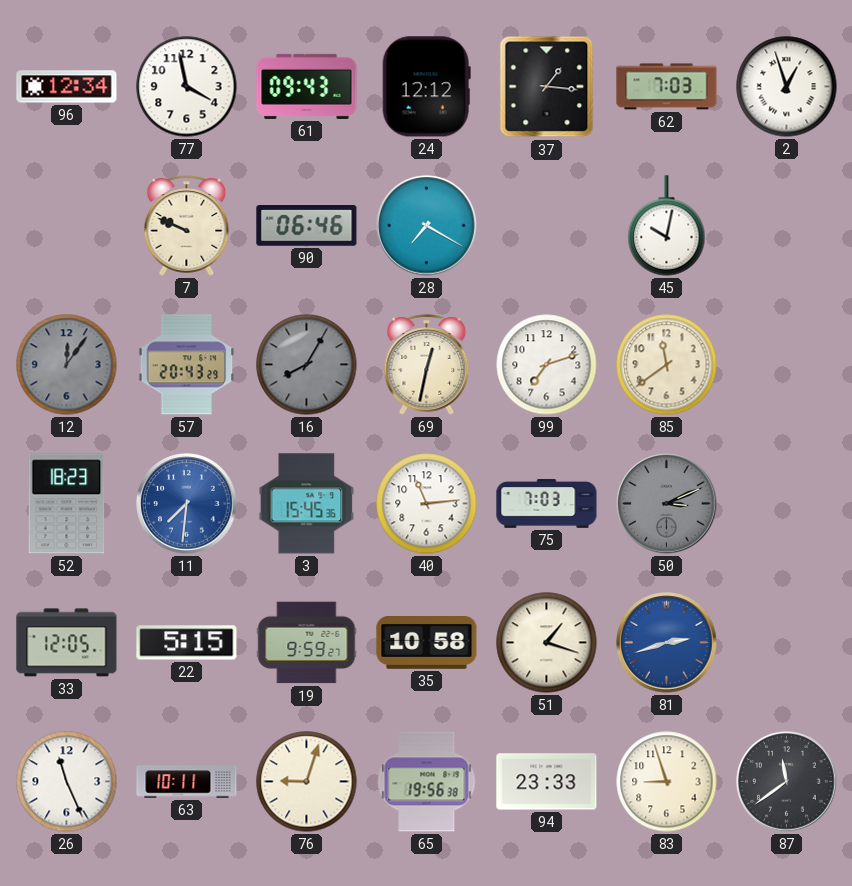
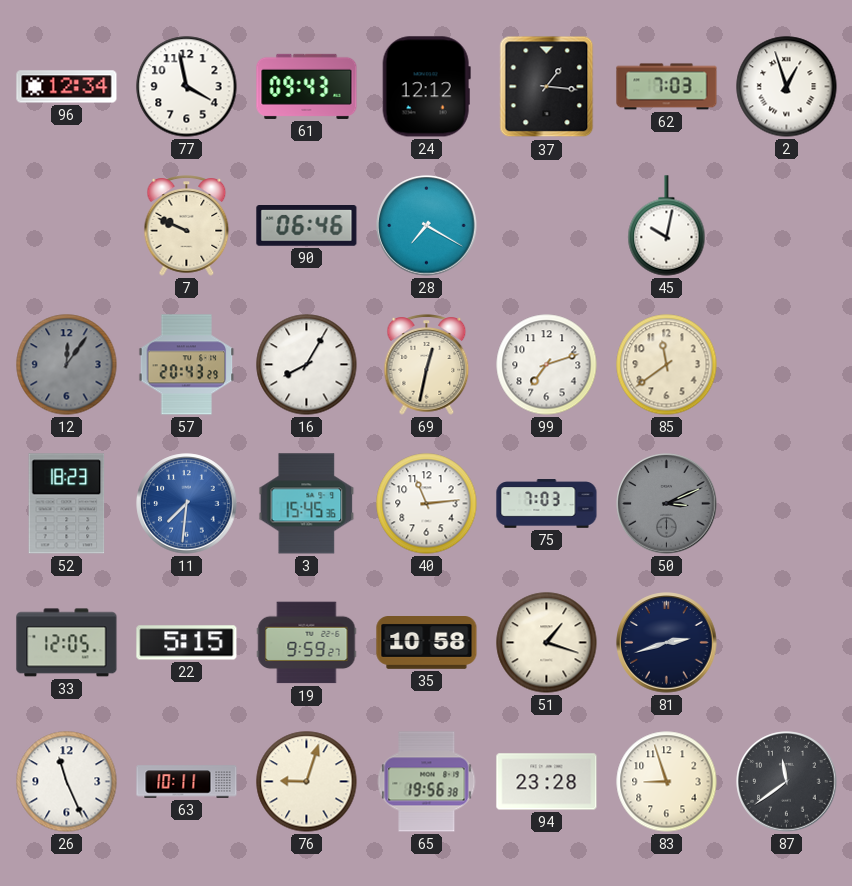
16 dial: grey -> white (307, 365)
81 dial: blue -> navy (667, 643)
94: 23:33 -> 23:28 (547, 782)
